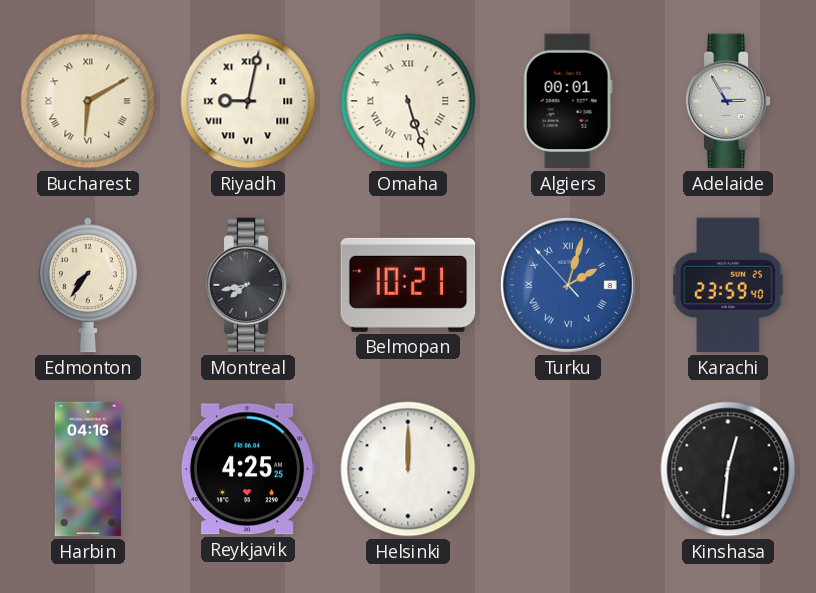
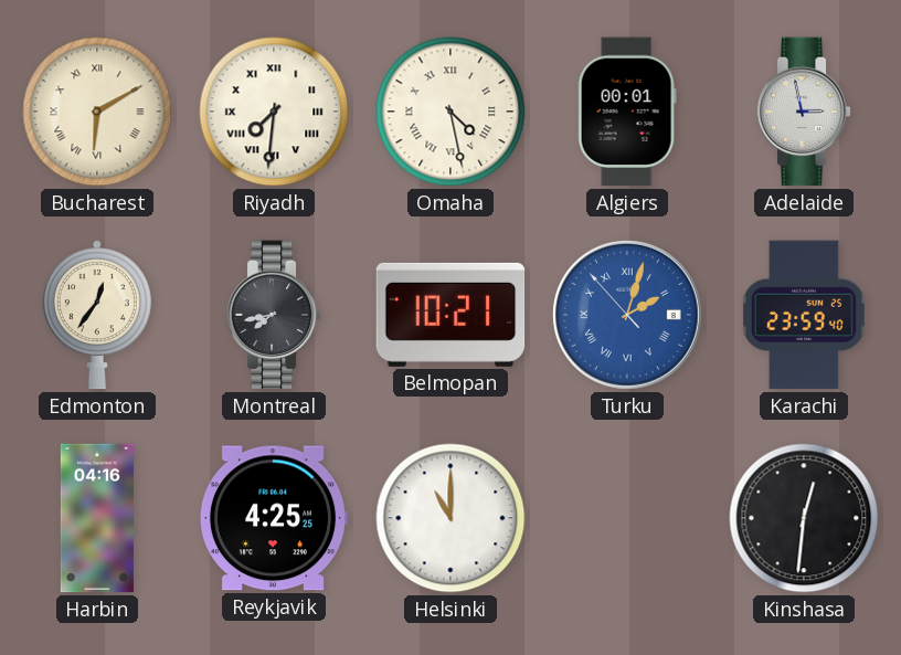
Riyadh: 9:02 -> 7:31 (274, 112)
Omaha: 5:27 -> 4:28 (451, 112)
Adelaide: 2:55 -> 2:58 (804, 112)
Edmonton: 7:36 -> 12:36 (97, 315)
Helsinki: 12:00 -> 11:00 (451, 518)
